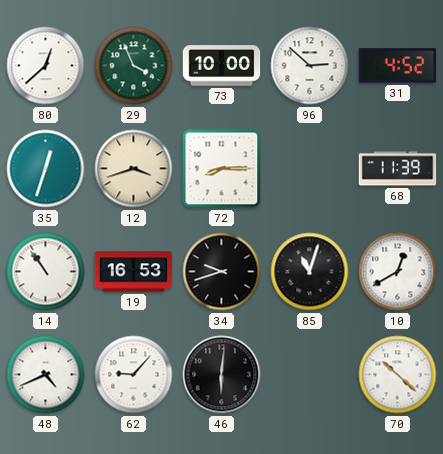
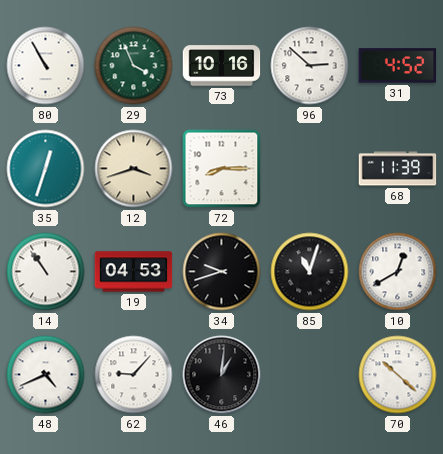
80: 12:38 -> 10:55 (46, 66)
73: 10:00 -> 10:16 (222, 66)
19: 16:53 -> 04:53 (134, 272)
46: 6:01 -> 1:01 (222, 375)
